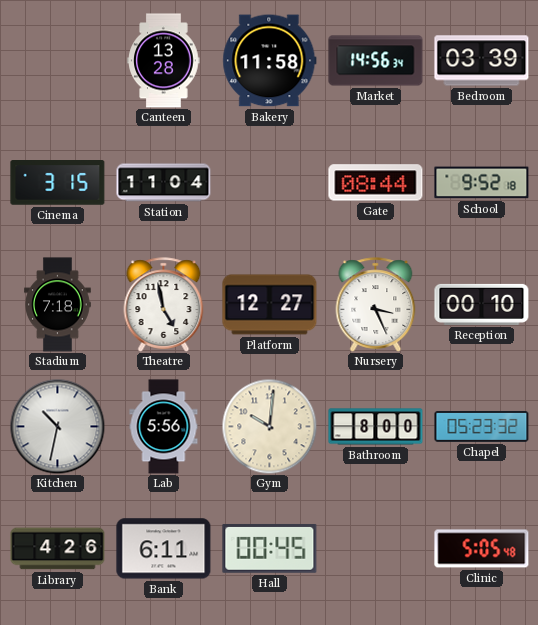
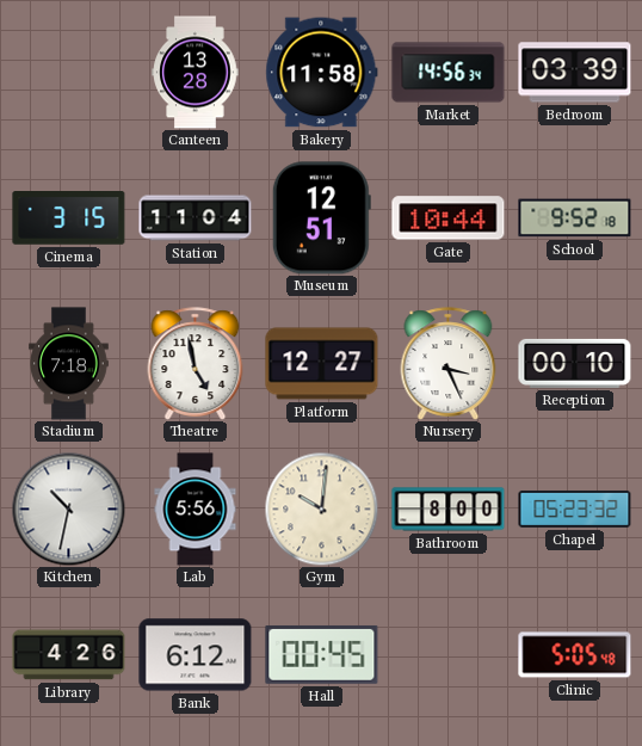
Museum: none -> 12:51 (321, 218)
Gate: 08:44 -> 10:44 (449, 218)
Bank: 6:11 -> 6:12 (196, 655)
